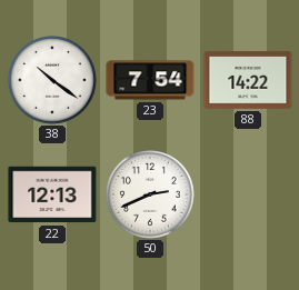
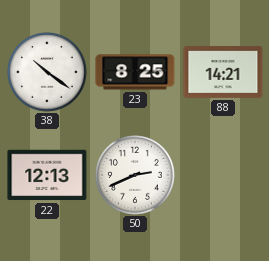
23: 7:54 -> 8:25 (135, 72)
88: 14:22 -> 14:21 (223, 72)
